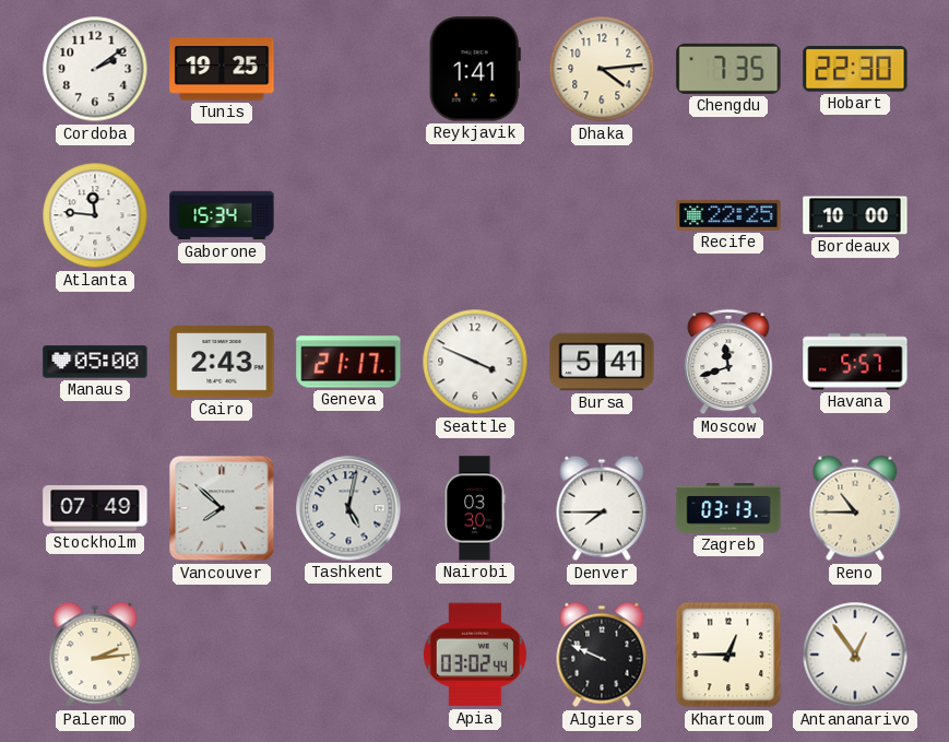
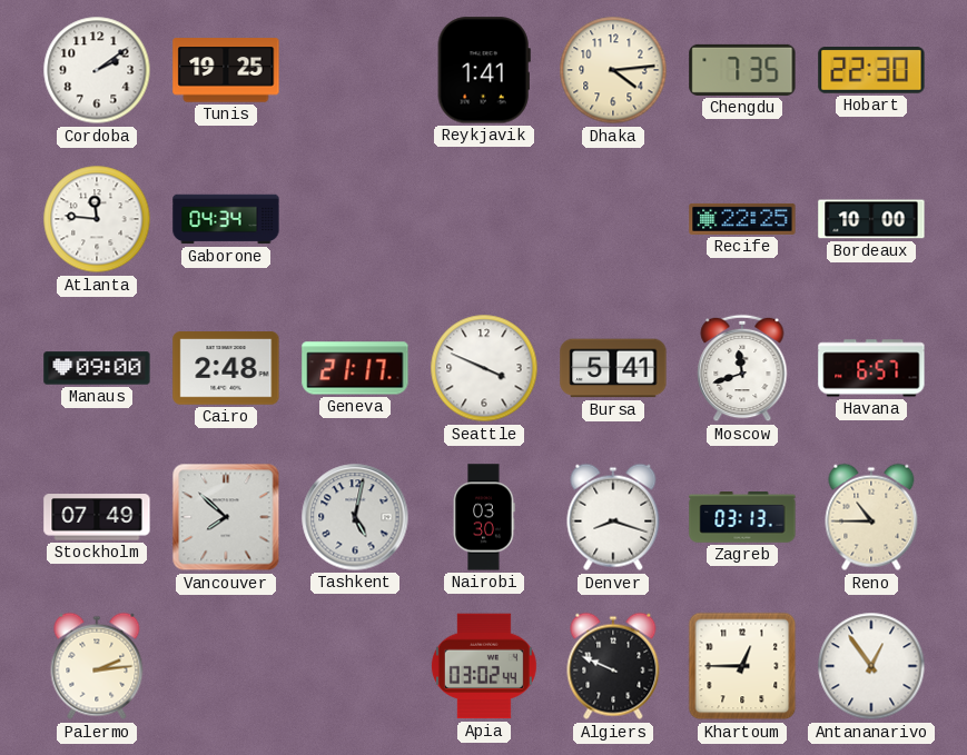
Gaborone: 15:34 -> 04:34 (226, 219)
Manaus: 05:00 -> 09:00 (97, 368)
Cairo: 2:43 -> 2:48 (226, 368)
Havana: 5:57 -> 6:57 (871, 368)
Denver: 7:45 -> 8:18 (613, 517)
